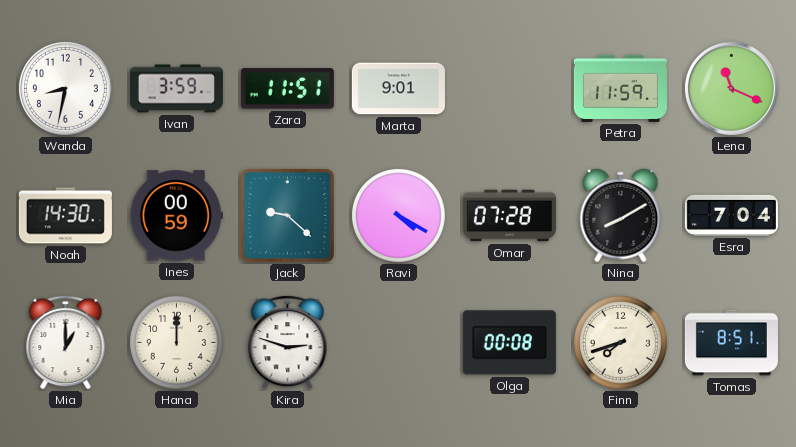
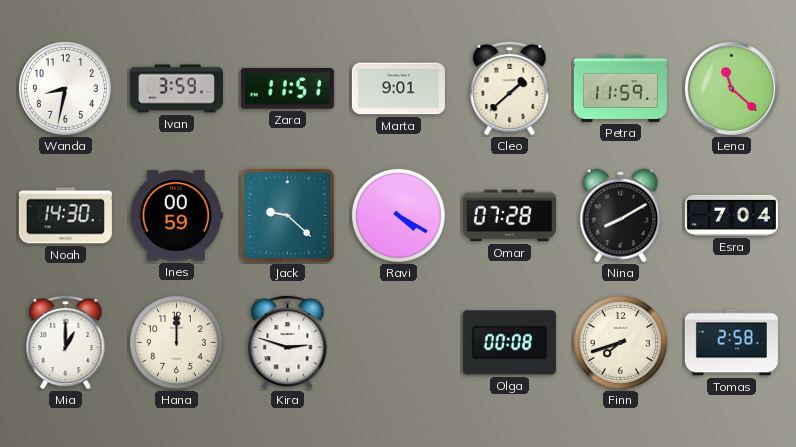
Cleo: none -> 1:38 (510, 88)
Lena: 11:19 -> 11:22 (731, 88)
Tomas: 8:51 -> 2:58 (731, 343)
